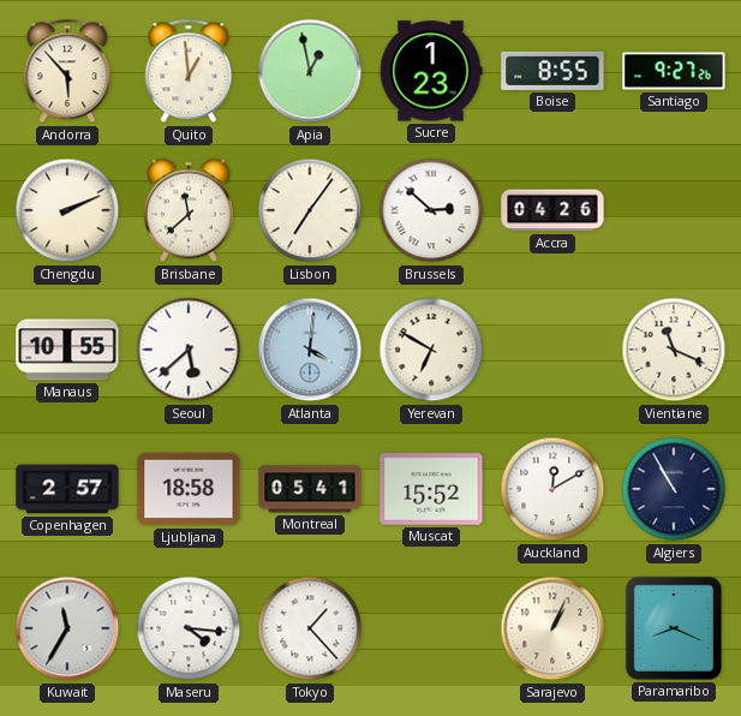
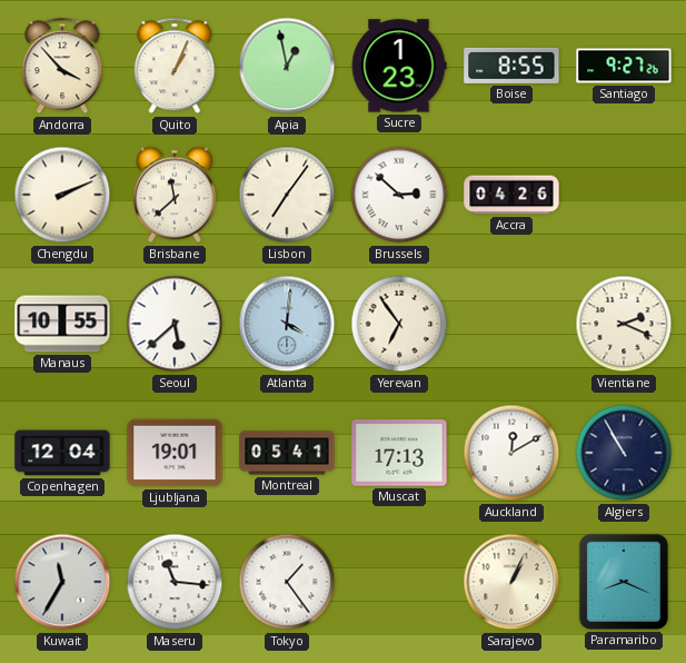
Andorra: 5:53 -> 3:53 (62, 66)
Quito: 12:59 -> 1:04 (175, 66)
Yerevan: 6:50 -> 6:54 (399, 324)
Vientiane: 11:19 -> 2:19 (624, 324)
Copenhagen: 2:57 -> 12:04 (62, 453)
Ljubljana: 18:58 -> 19:01 (175, 453)
Muscat: 15:52 -> 17:13 (399, 453)
Maseru: 4:16 -> 11:16 (175, 582)
Tokyo: 1:23 -> 1:24 (287, 582)
